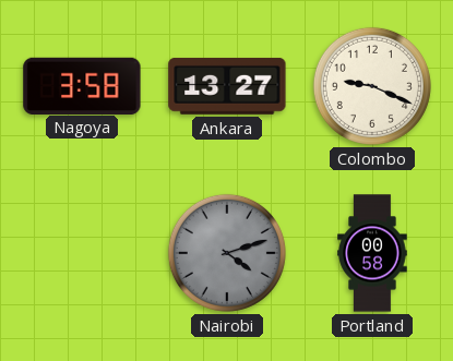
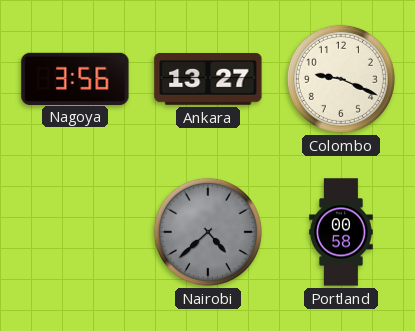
Nagoya: 3:58 -> 3:56 (75, 78)
Nairobi: 4:12 -> 4:38 (208, 232)
